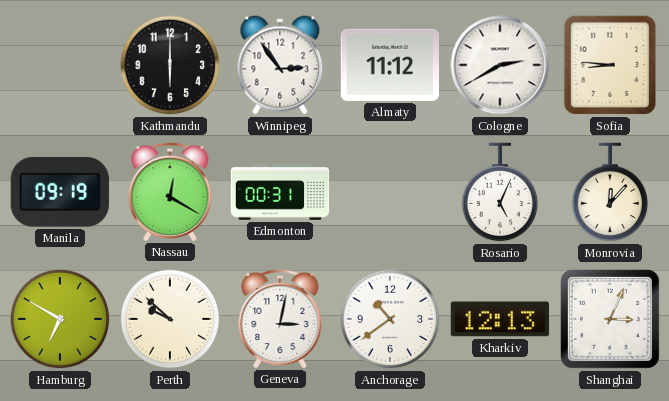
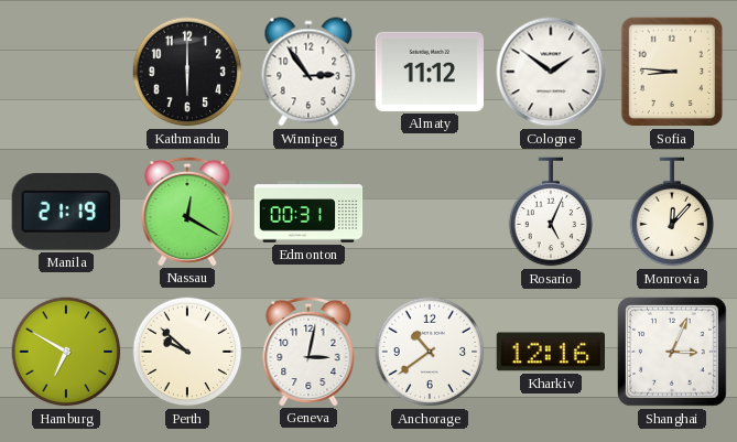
Cologne: 2:40 -> 1:51 (551, 72)
Manila: 09:19 -> 21:19 (66, 212)
Kharkiv: 12:13 -> 12:16 (551, 352)
